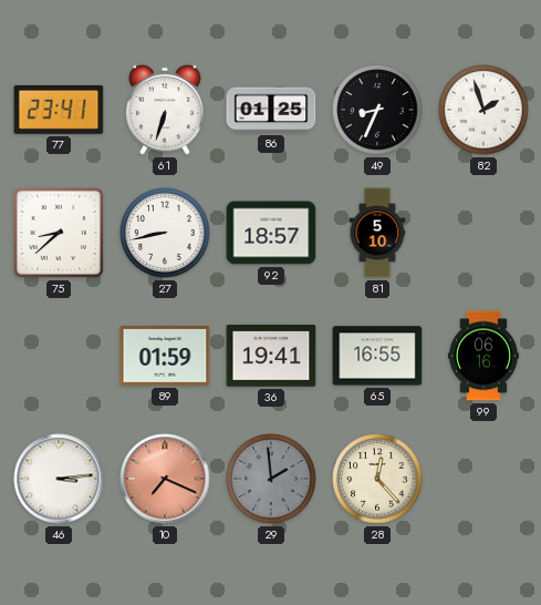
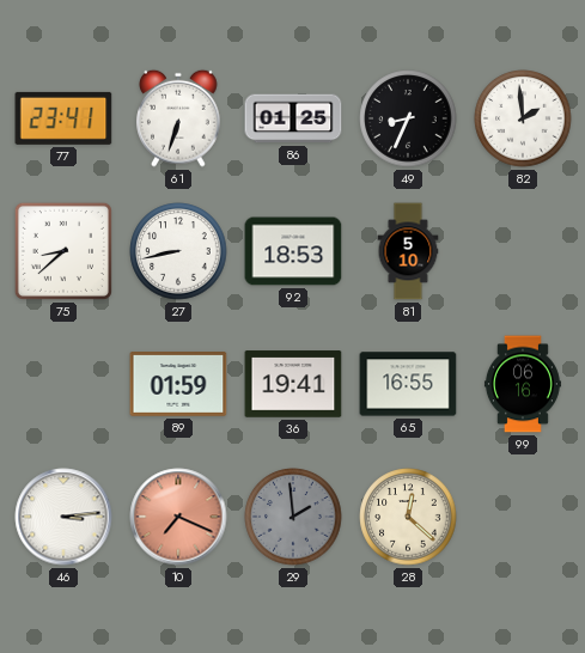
82: 1:57 -> 1:59 (523, 118)
92: 18:57 -> 18:53 (293, 251)
28: 12:23 -> 12:22 (408, 517)
